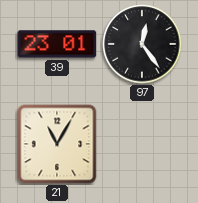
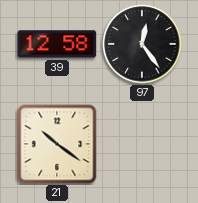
39: 23:01 -> 12:58 (57, 44)
21: 11:05 -> 10:21 (57, 144)
